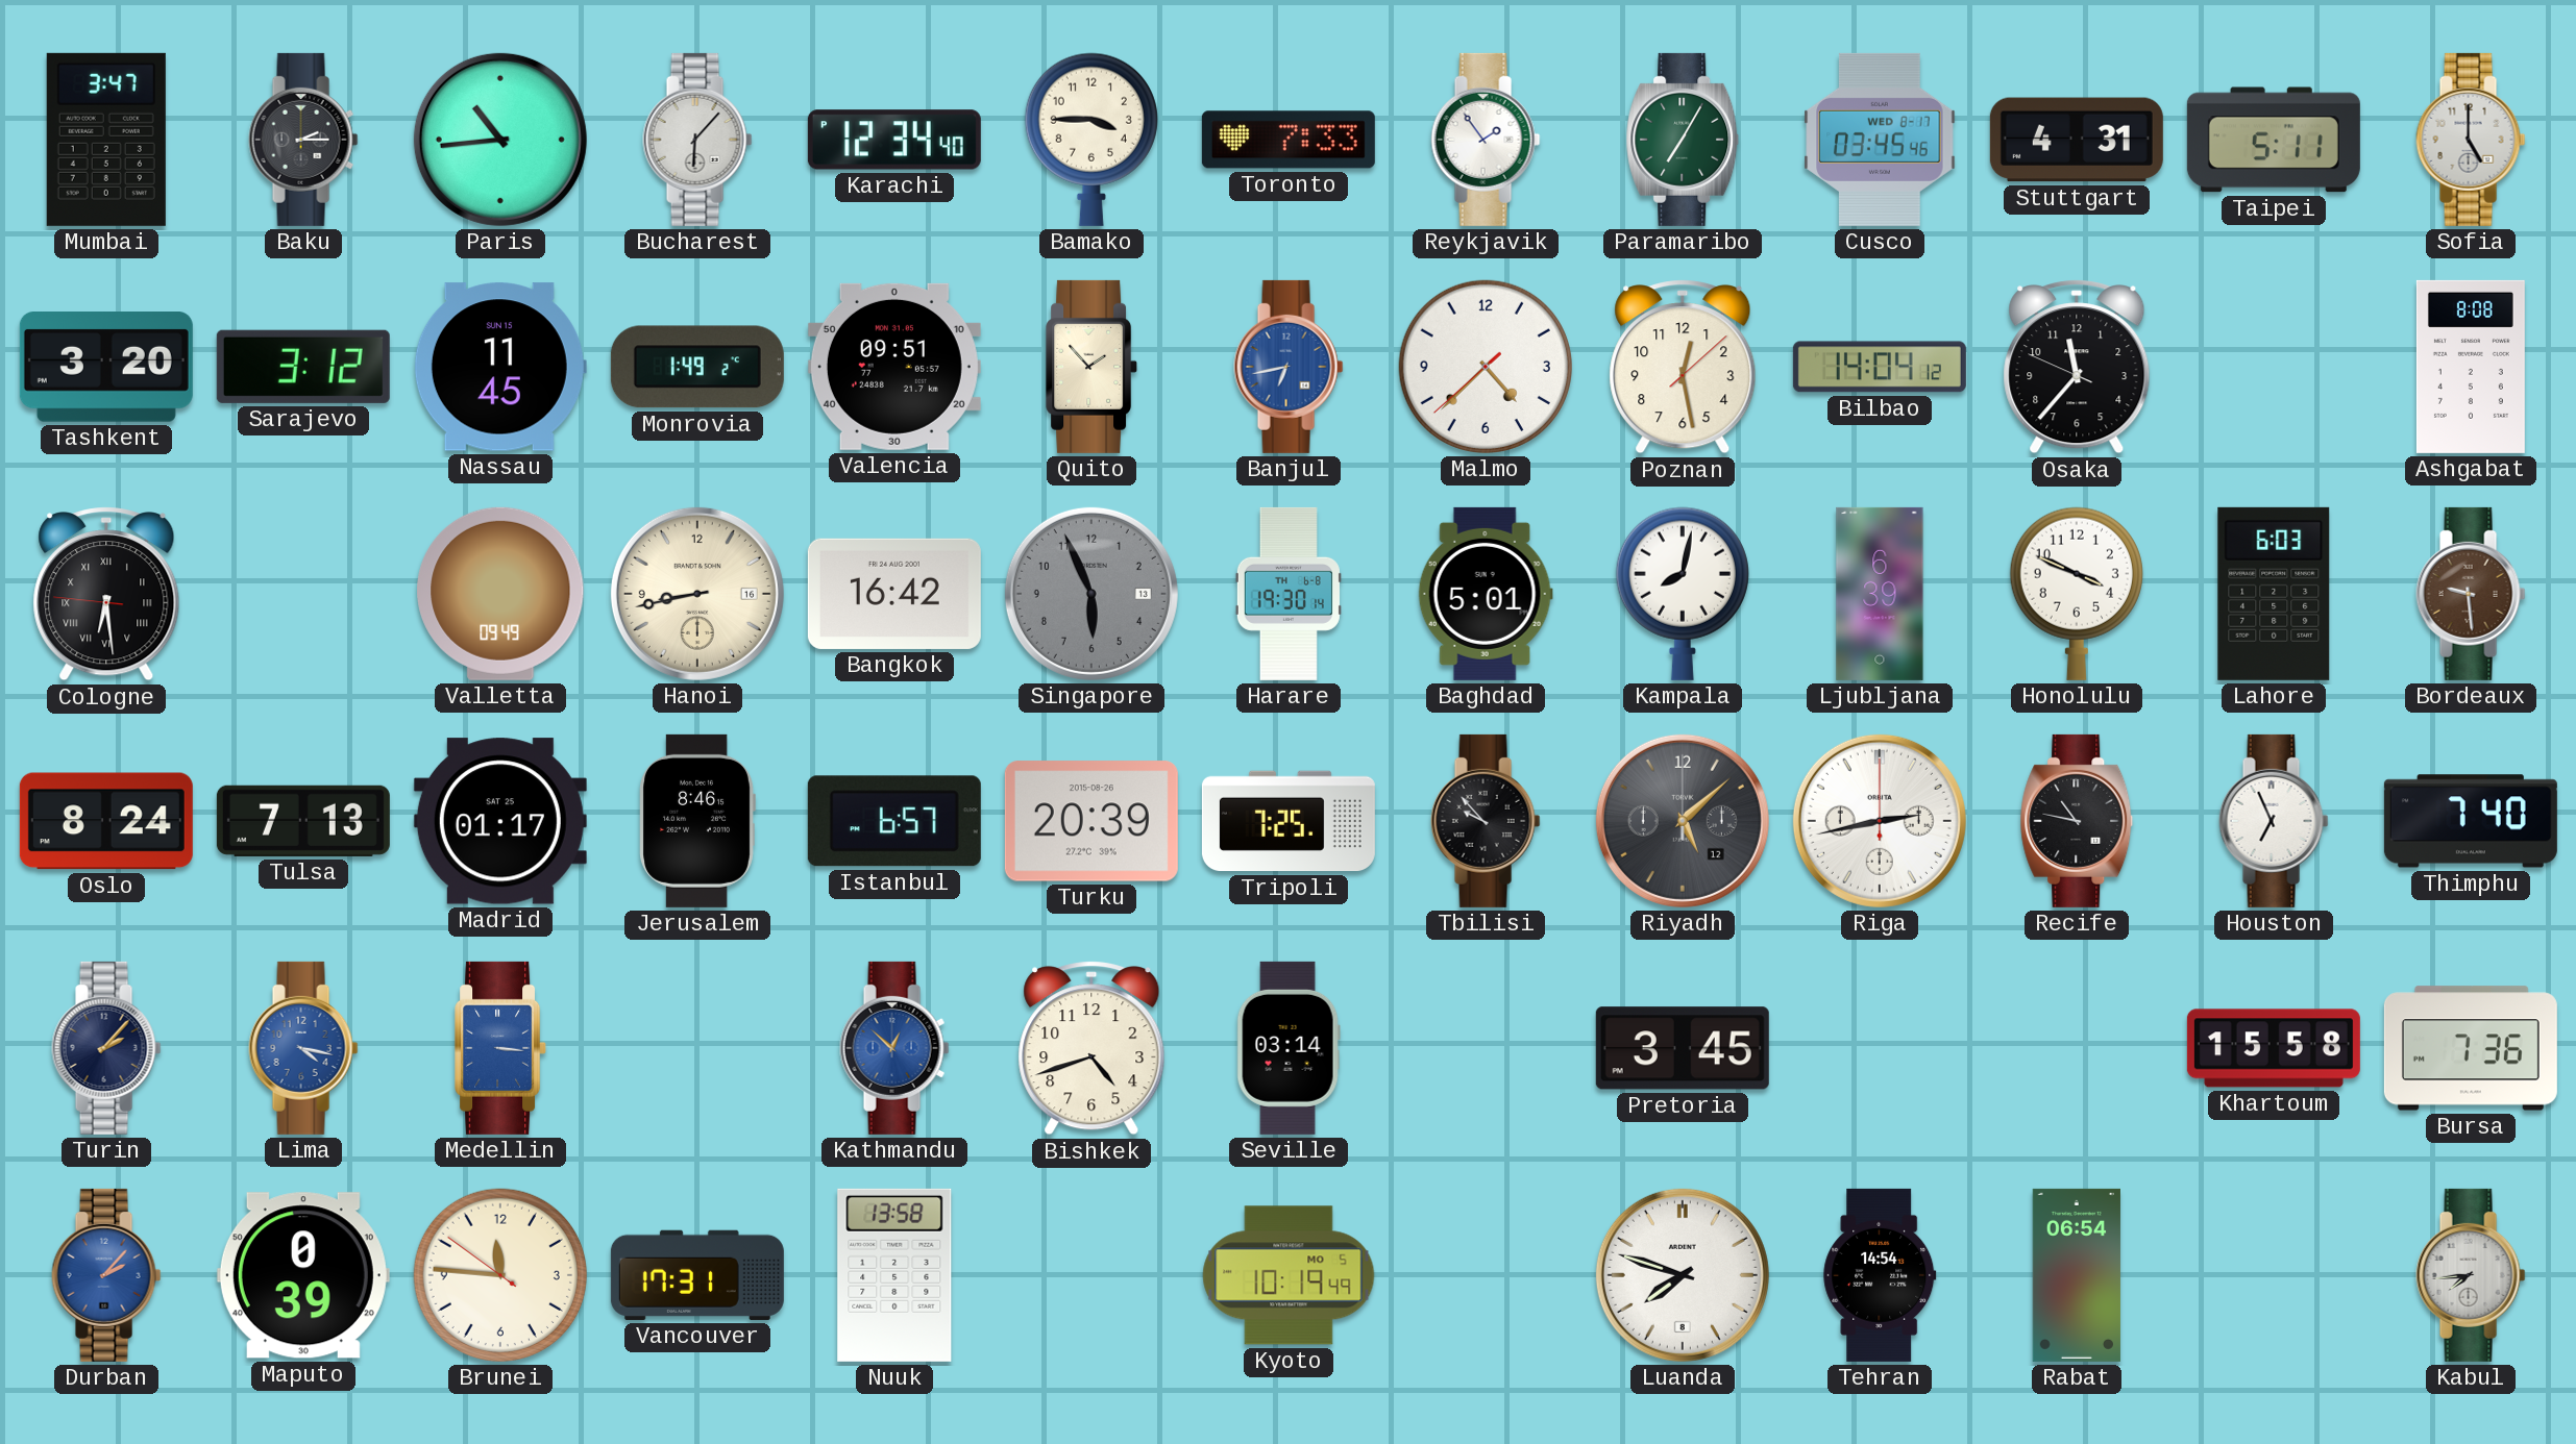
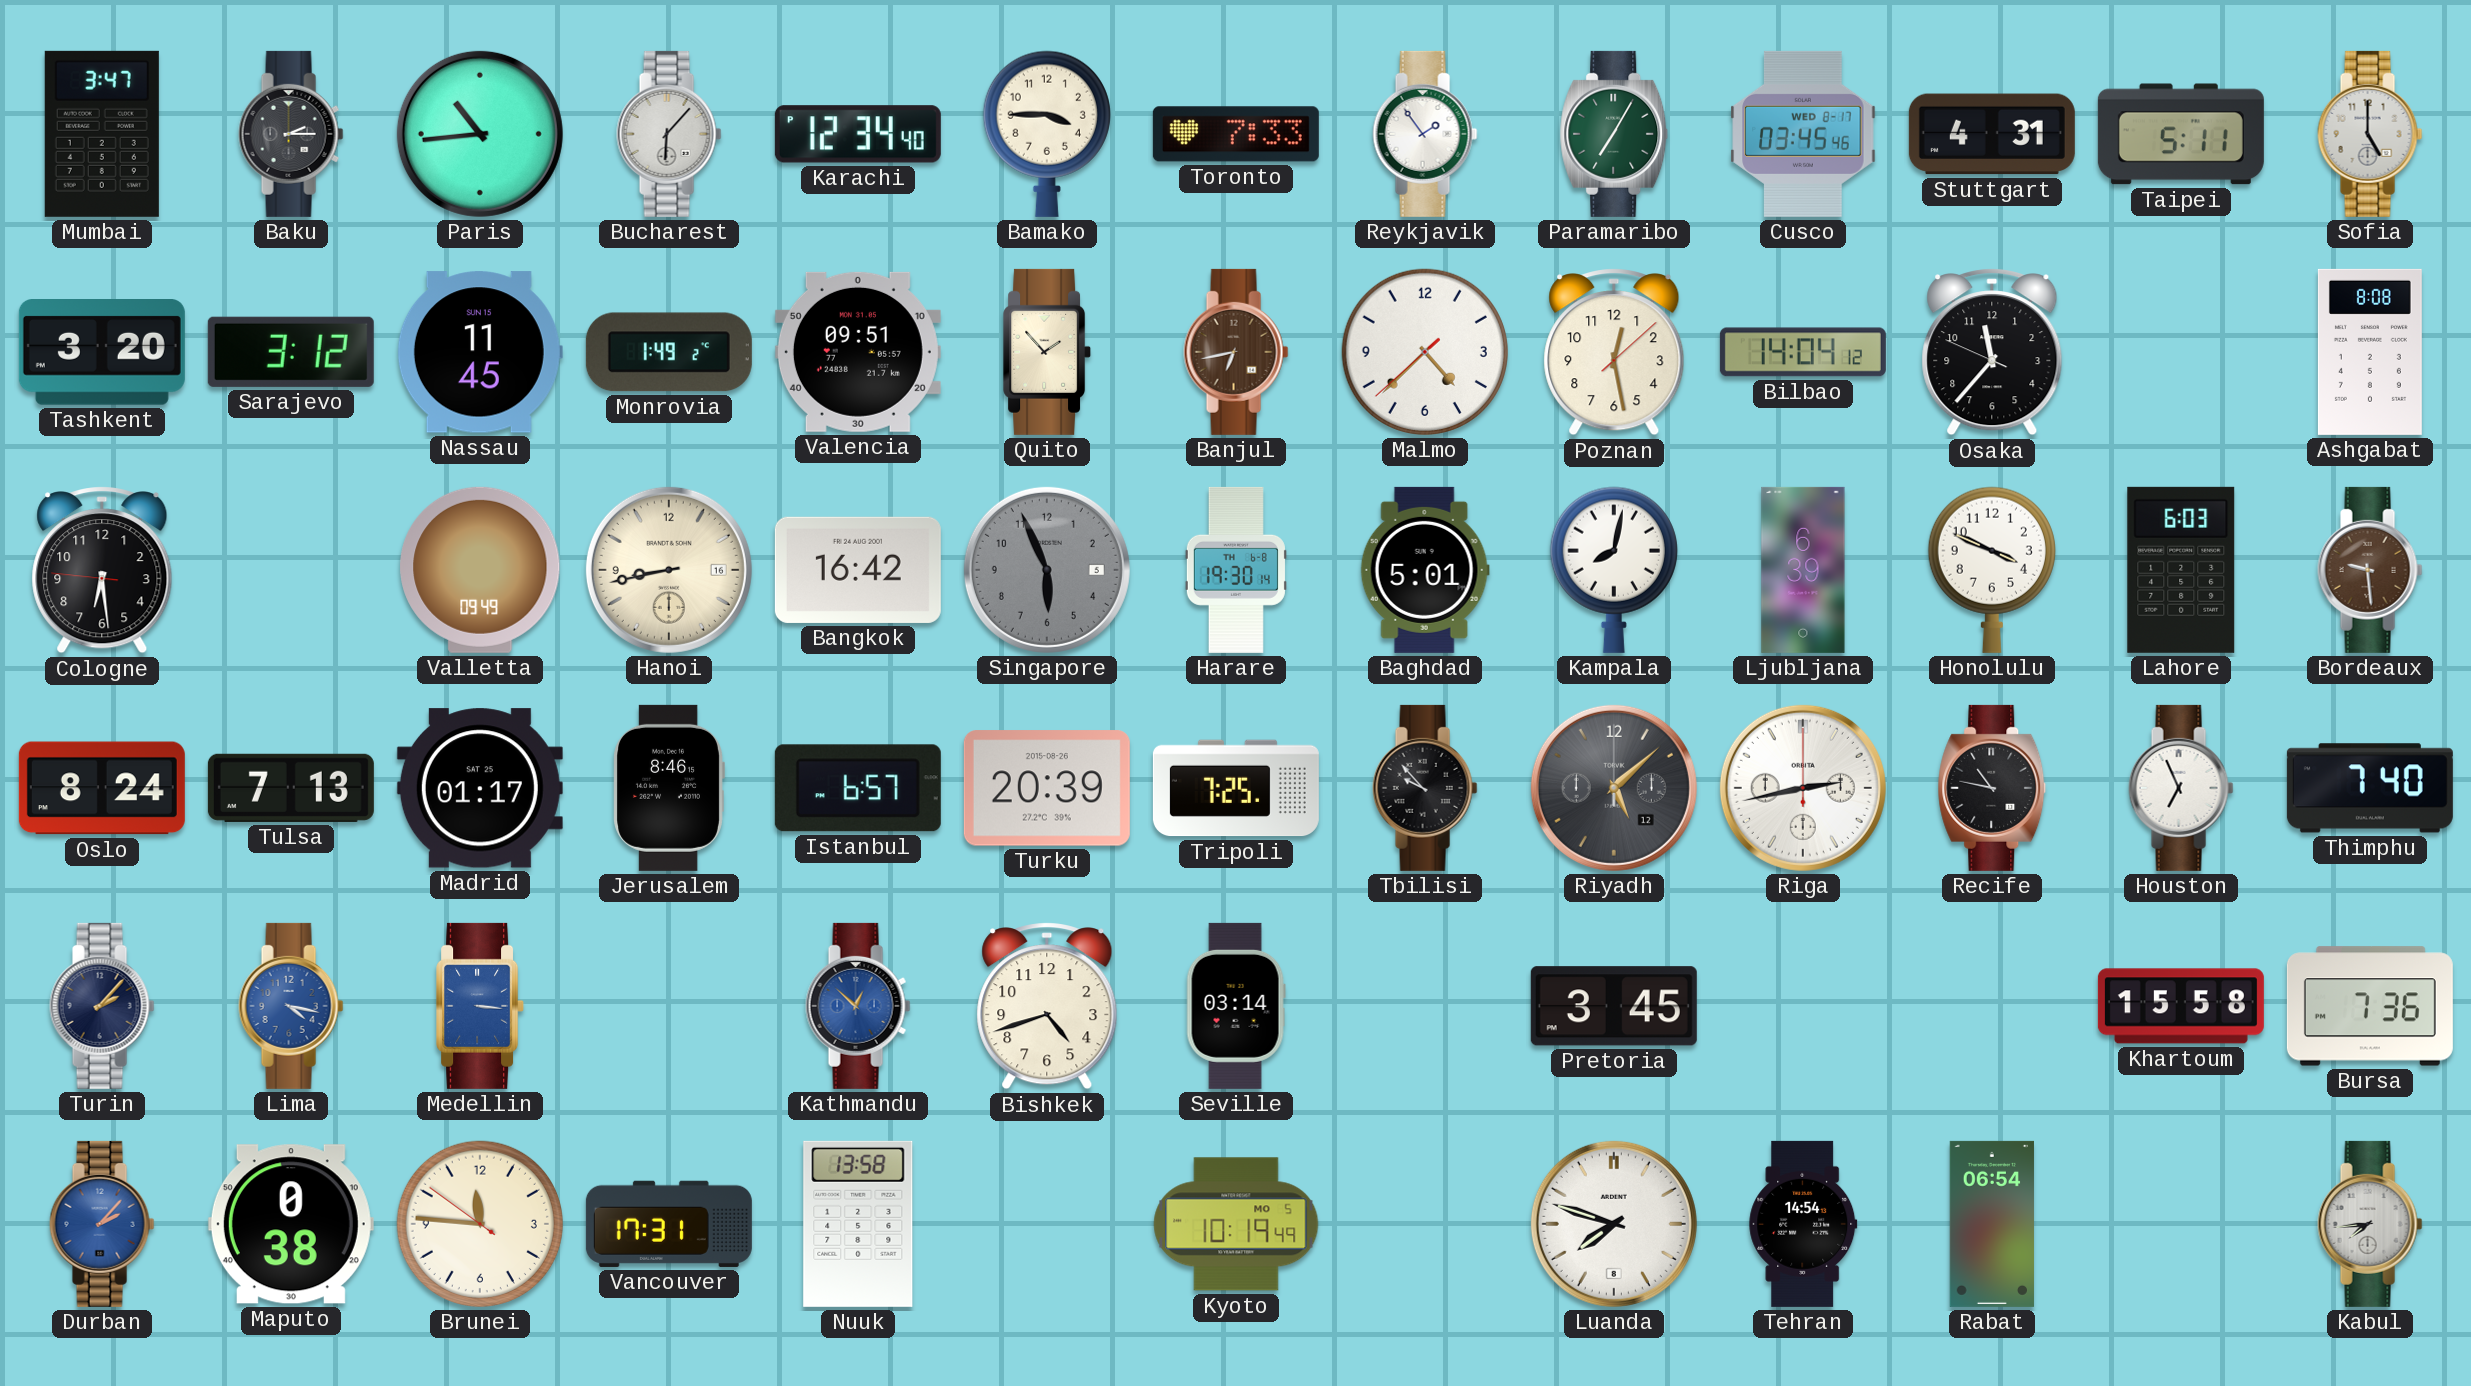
Banjul dial: blue -> brown (1236, 352)
Cologne numerals: Roman -> Arabic (102, 570)
Singapore date: 13 -> 5 (1047, 570)
Maputo: 0:39 -> 0:38 (291, 1224)
